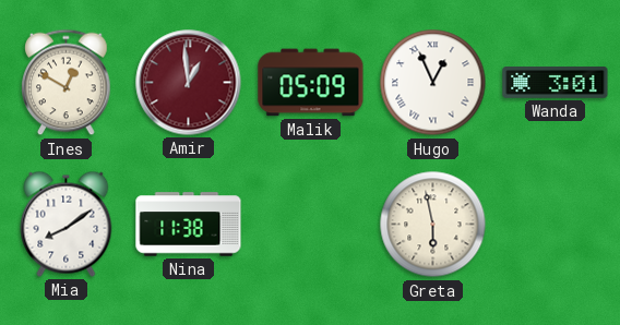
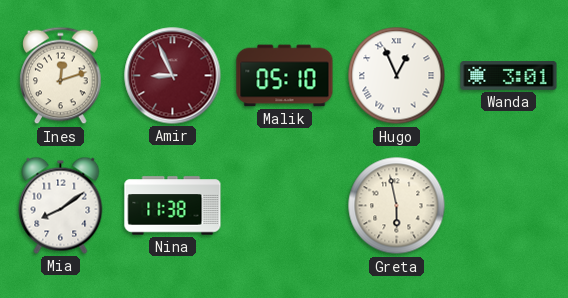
Ines: 12:50 -> 12:12 (61, 76)
Amir: 12:59 -> 8:56 (173, 76)
Malik: 05:09 -> 05:10 (285, 76)
